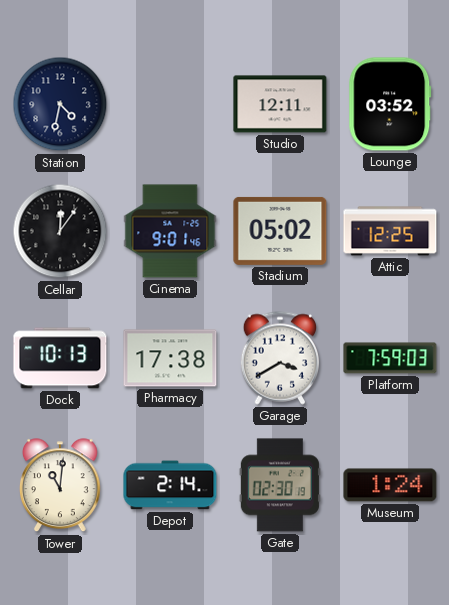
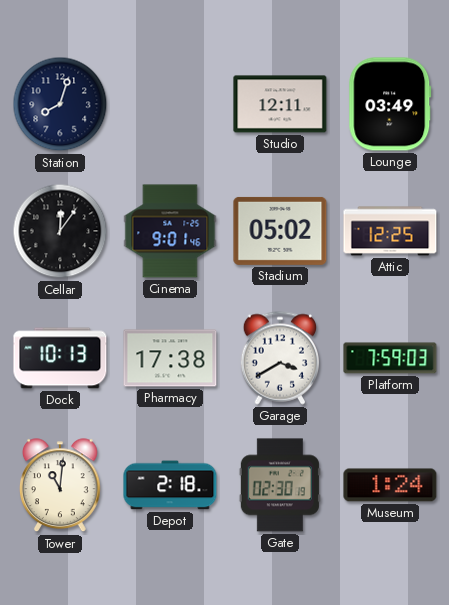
Station: 4:32 -> 8:03 (60, 104)
Lounge: 03:52 -> 03:49 (390, 104)
Depot: 2:14 -> 2:18 (170, 485)
